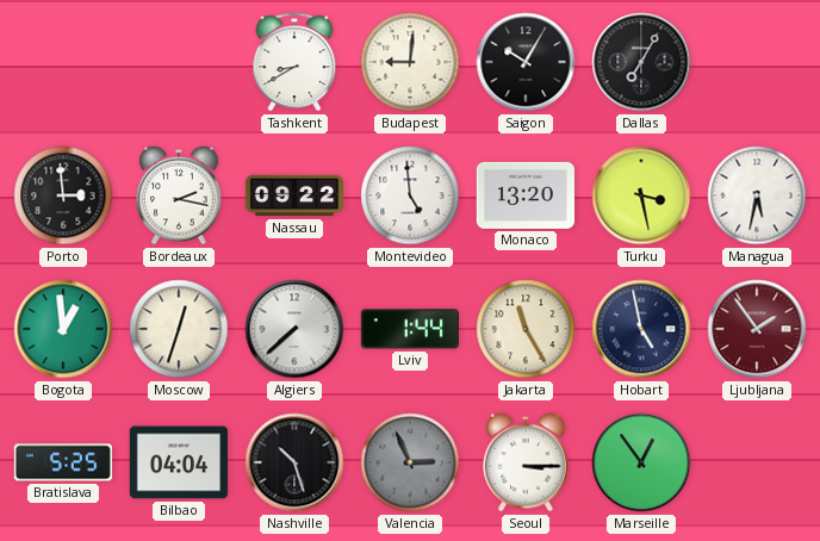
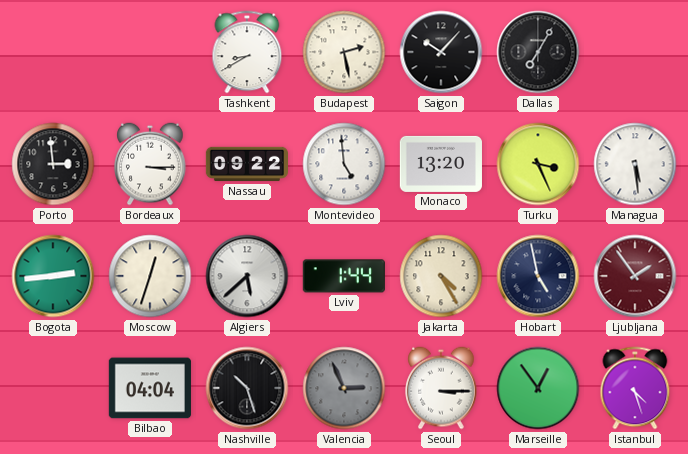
Budapest: 9:01 -> 2:28 (344, 52)
Saigon: 10:05 -> 10:07 (441, 52)
Bordeaux: 2:17 -> 3:15 (150, 164)
Turku: 3:28 -> 3:26 (538, 164)
Managua: 5:32 -> 5:29 (635, 164)
Bogota: 12:59 -> 2:44 (53, 276)
Algiers: 7:38 -> 5:38 (247, 276)
Jakarta: 11:25 -> 4:25 (441, 276)
Bratislava: 5:25 -> none (63, 462)
Istanbul: none -> 4:27 (635, 388)
